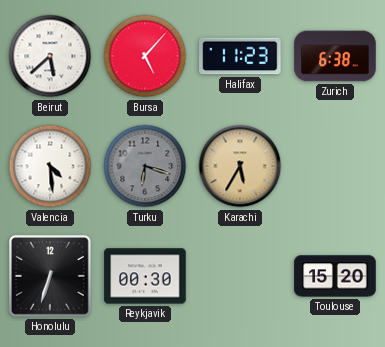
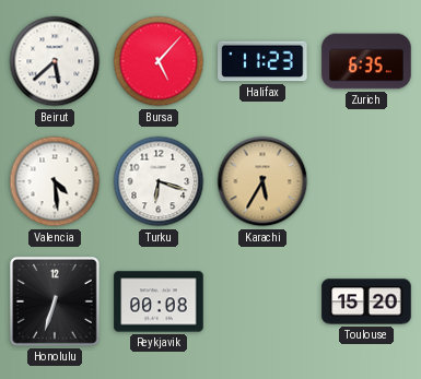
Zurich: 6:38 -> 6:35 (366, 61)
Turku dial: grey -> white (159, 181)
Reykjavik: 00:30 -> 00:08 (159, 301)
